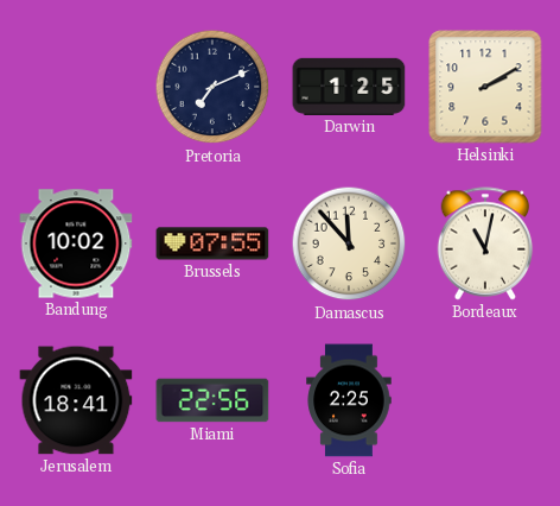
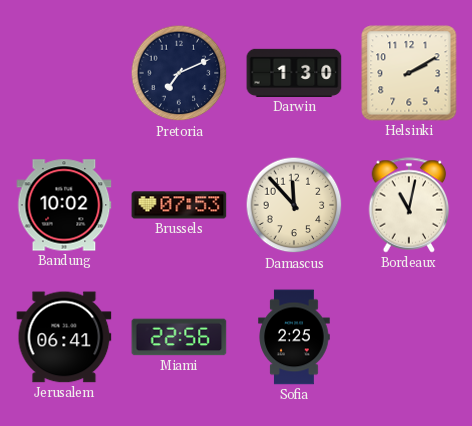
Darwin: 1:25 -> 1:30 (294, 73)
Brussels: 07:55 -> 07:53 (179, 205)
Jerusalem: 18:41 -> 06:41 (64, 337)
